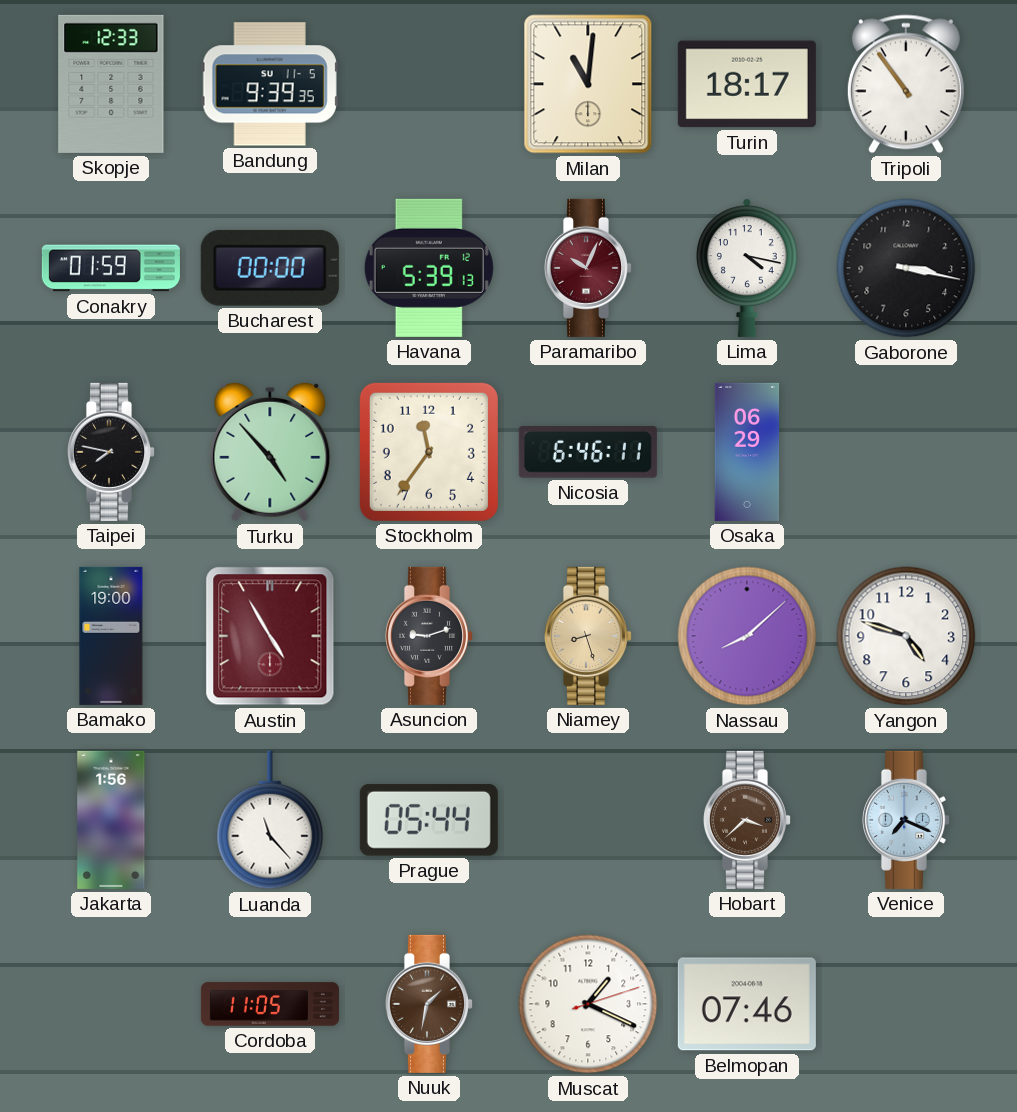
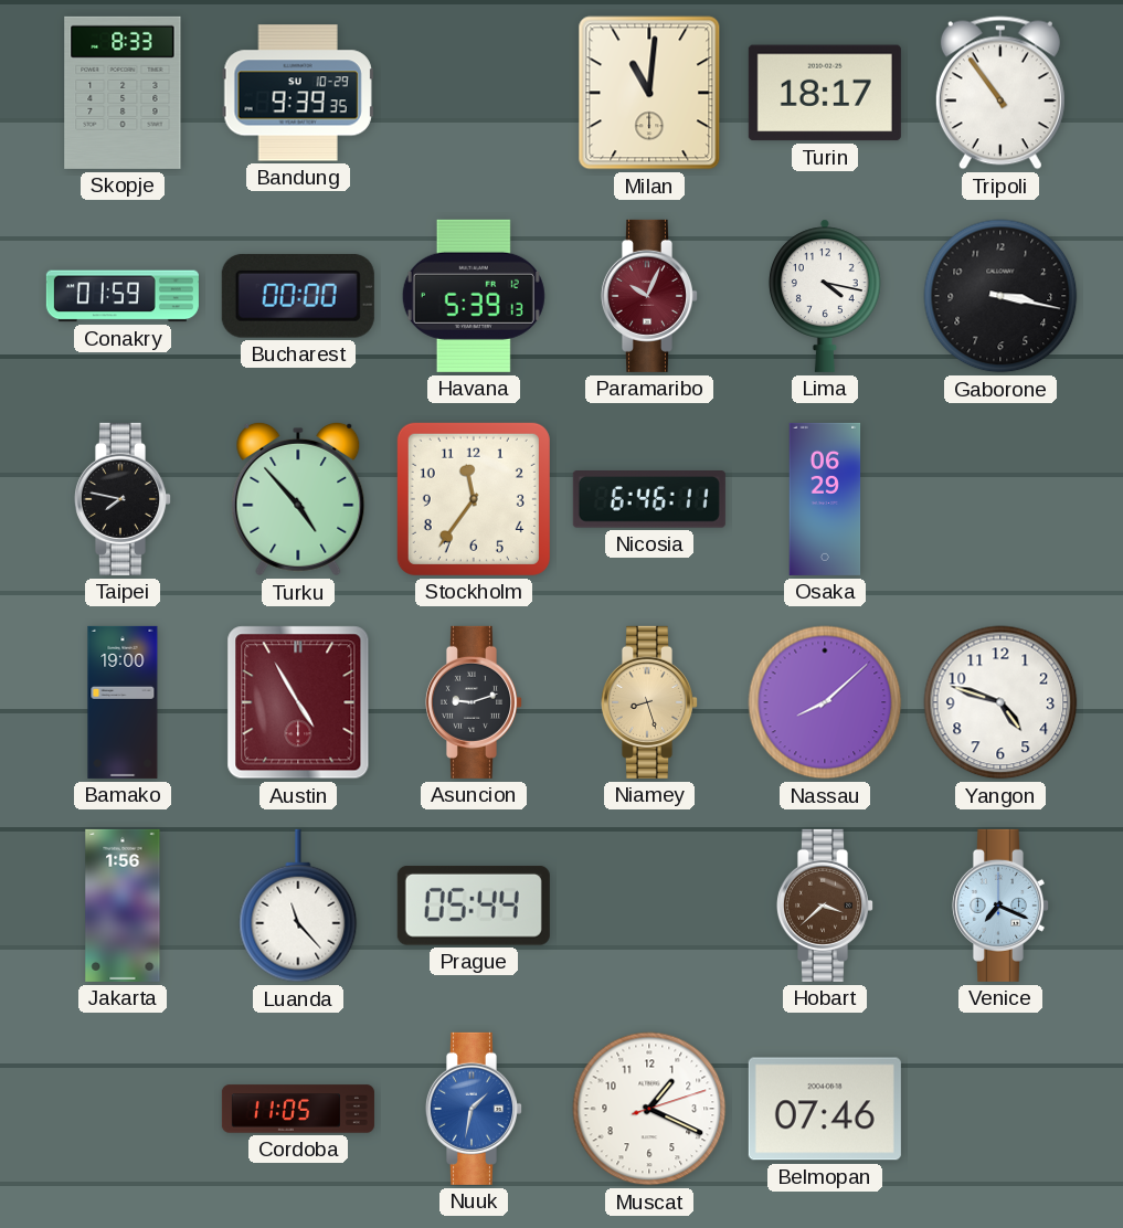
Skopje: 12:33 -> 8:33 (123, 93)
Bandung date: SU 11-5 -> SU 10-29 (298, 93)
Nuuk dial: brown -> blue (473, 1109)
